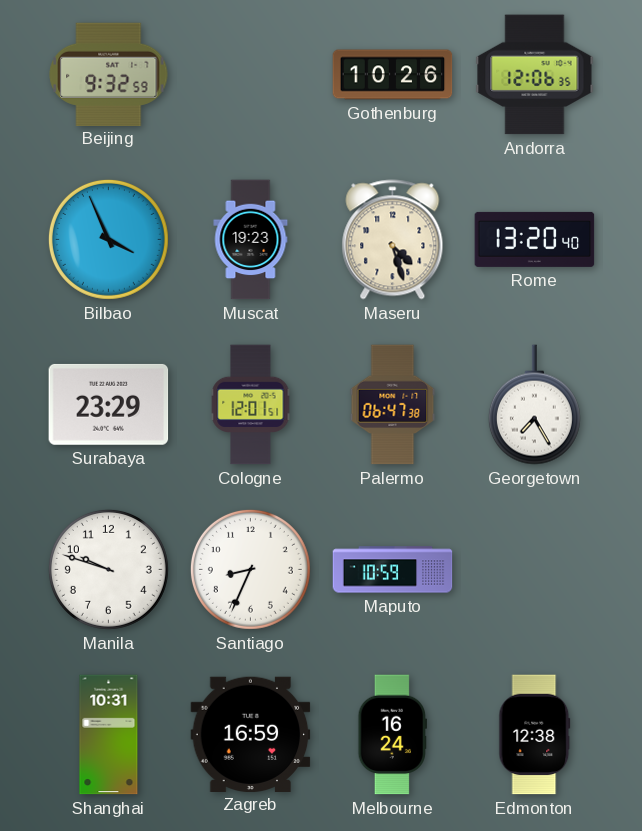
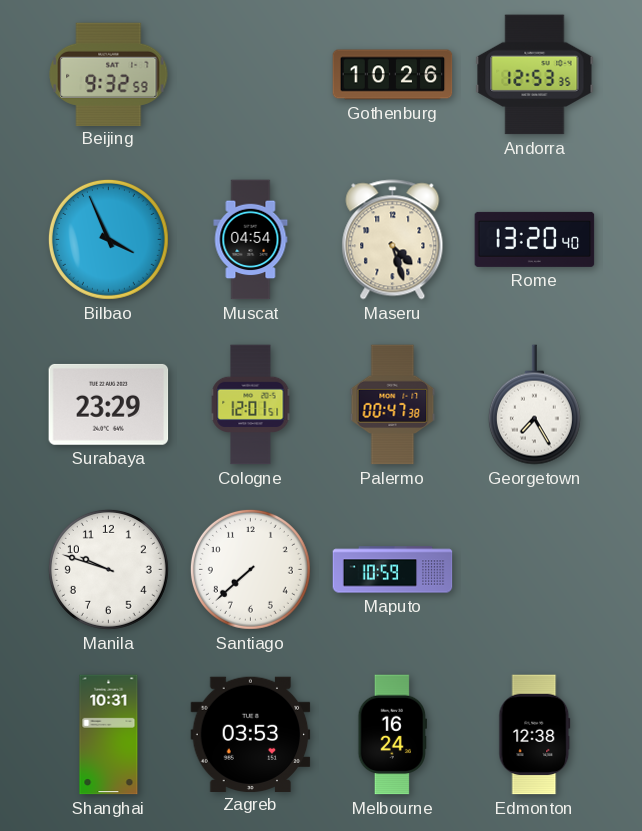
Andorra: 12:06 -> 12:53 (535, 75)
Muscat: 19:23 -> 04:54 (251, 240)
Palermo: 06:47 -> 00:47 (393, 405)
Santiago: 8:34 -> 7:38 (250, 569)
Zagreb: 16:59 -> 03:53 (251, 734)
